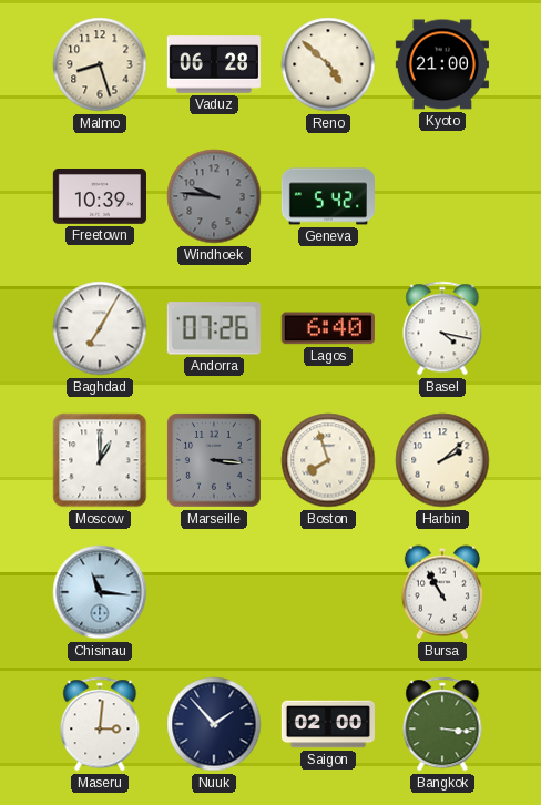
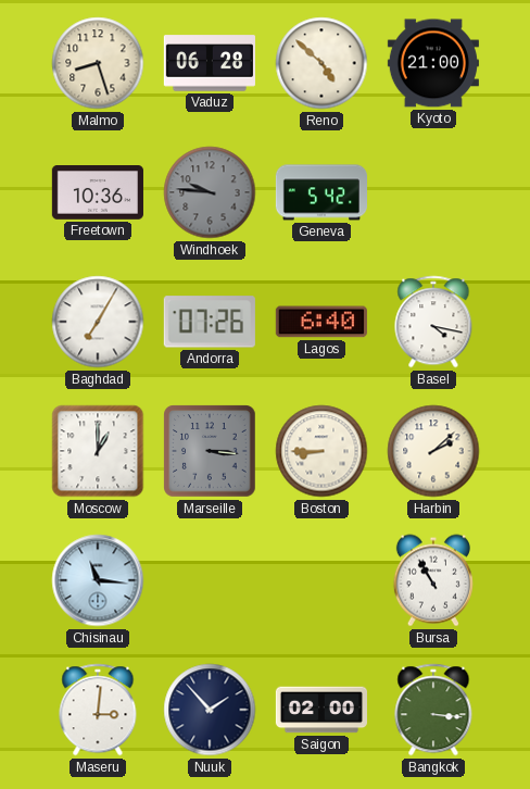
Freetown: 10:39 -> 10:36 (98, 193)
Boston: 7:57 -> 8:45 (321, 451)
